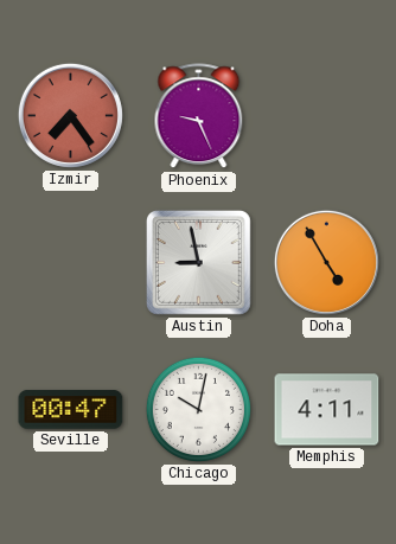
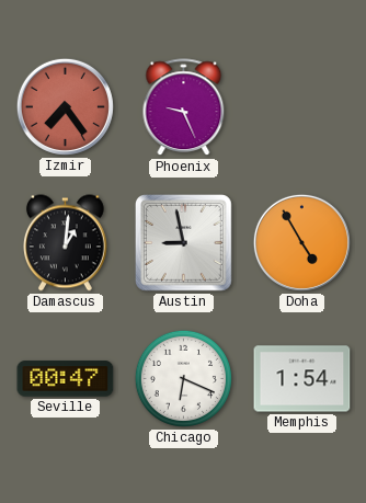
Damascus: none -> 1:01 (65, 243)
Chicago: 10:02 -> 6:19 (183, 378)
Memphis: 4:11 -> 1:54 (302, 379)
